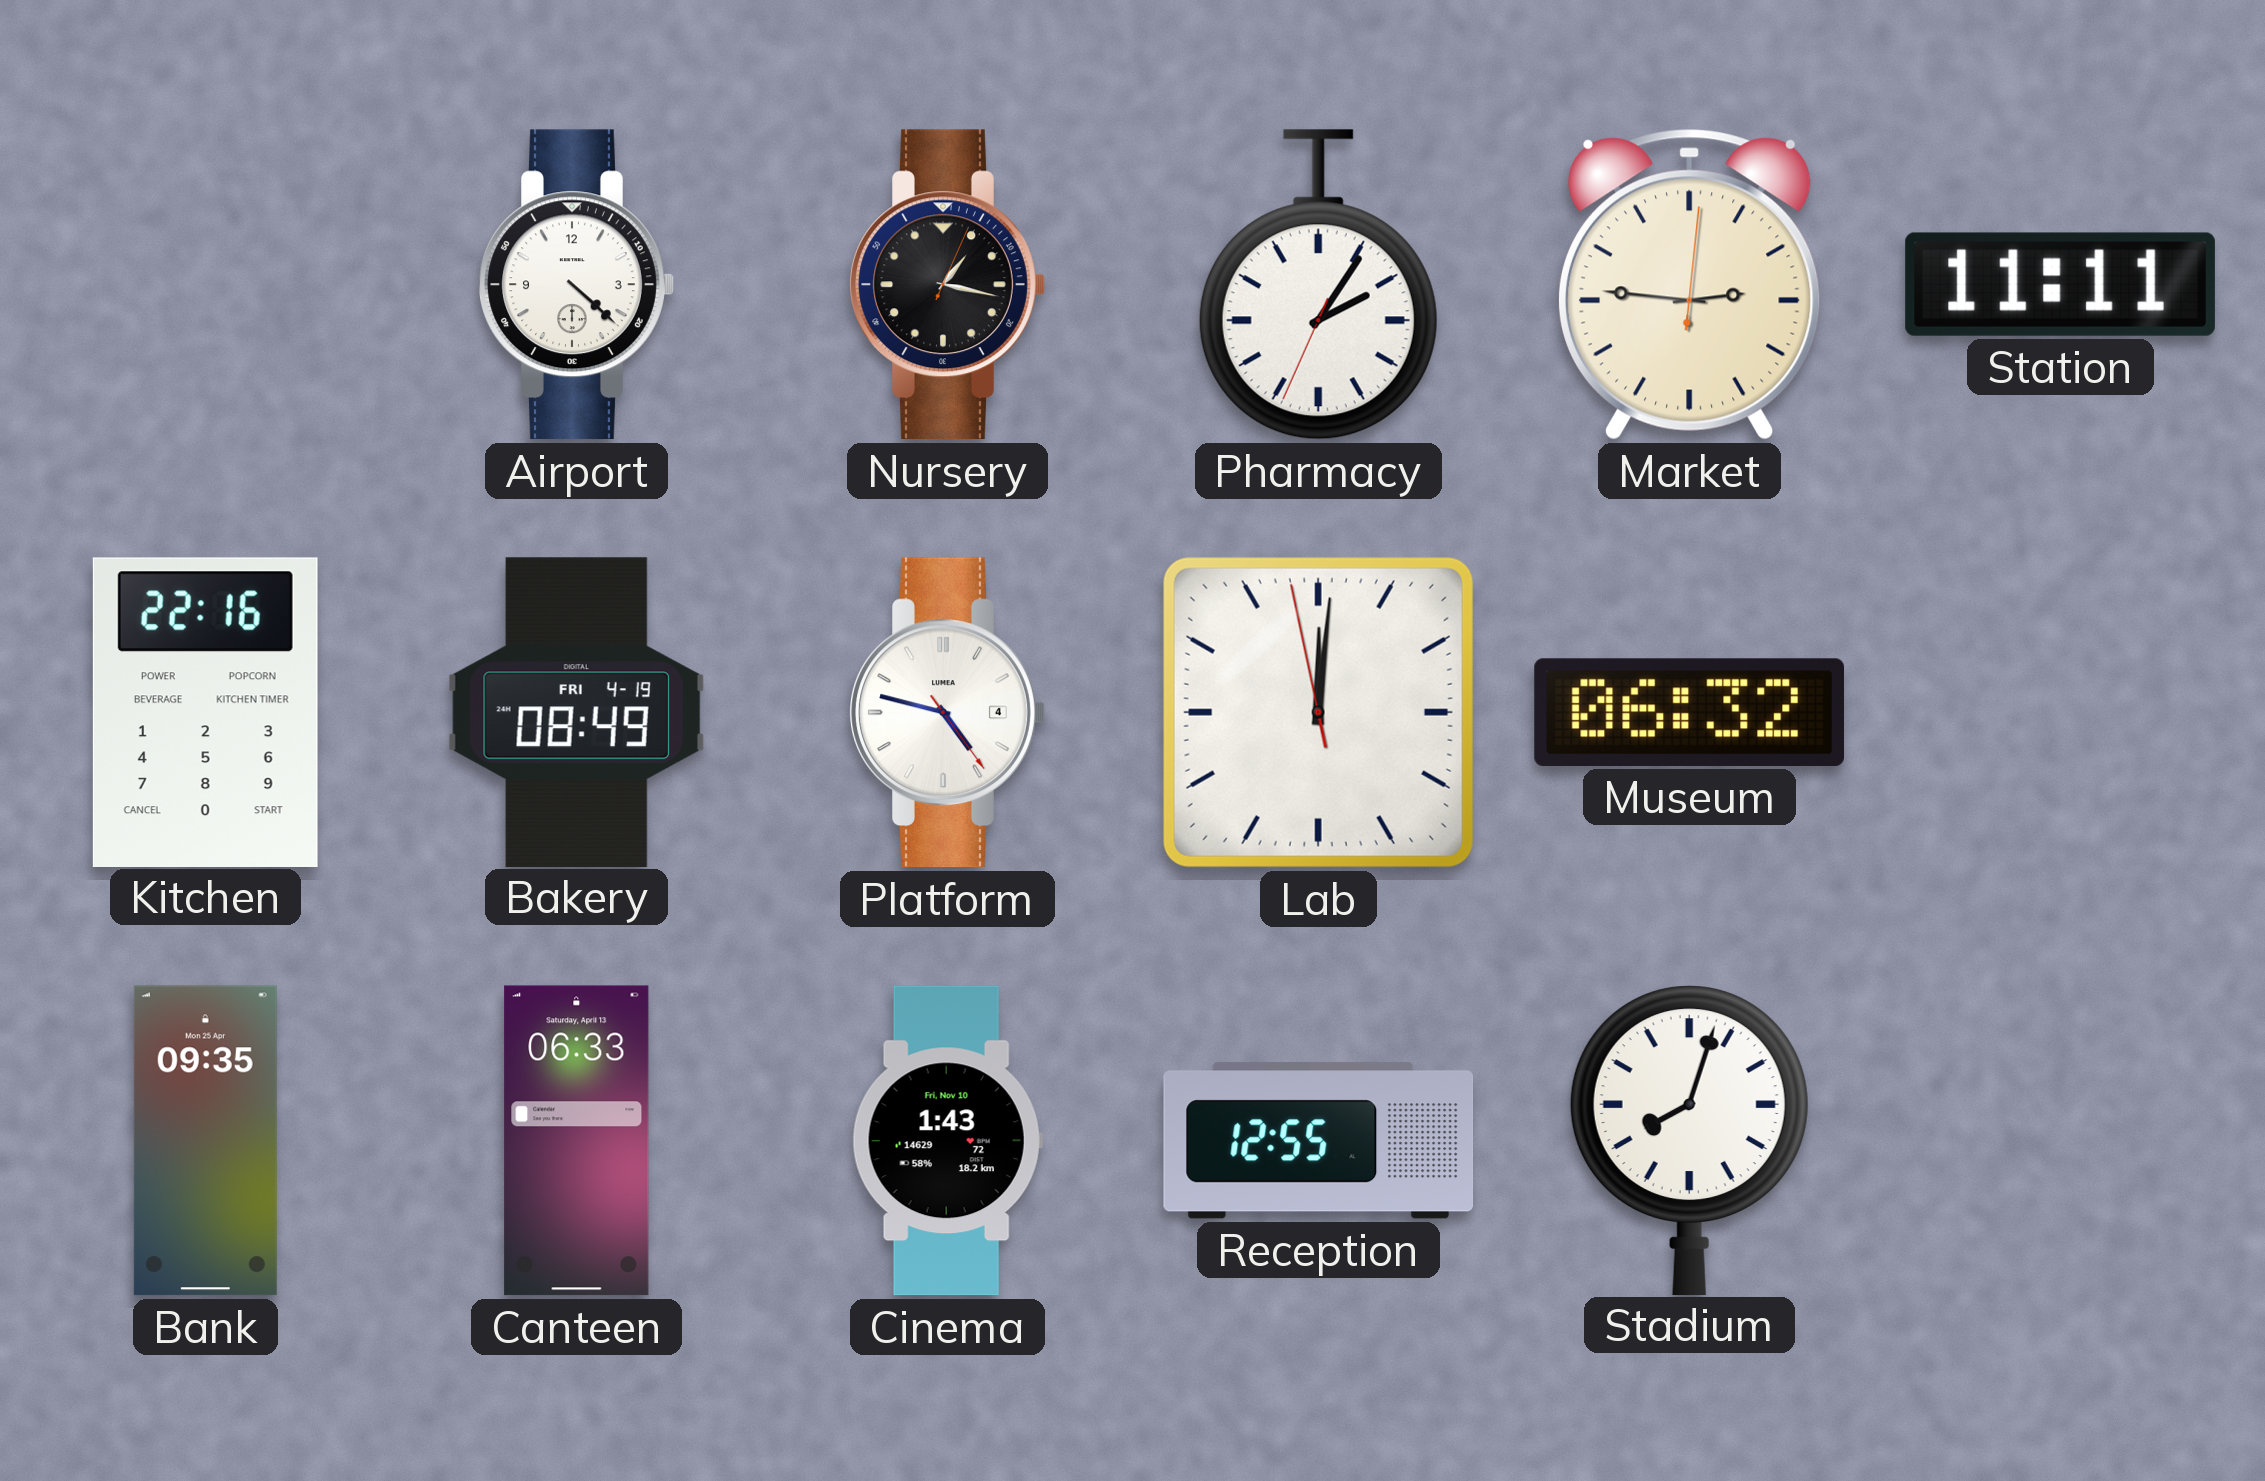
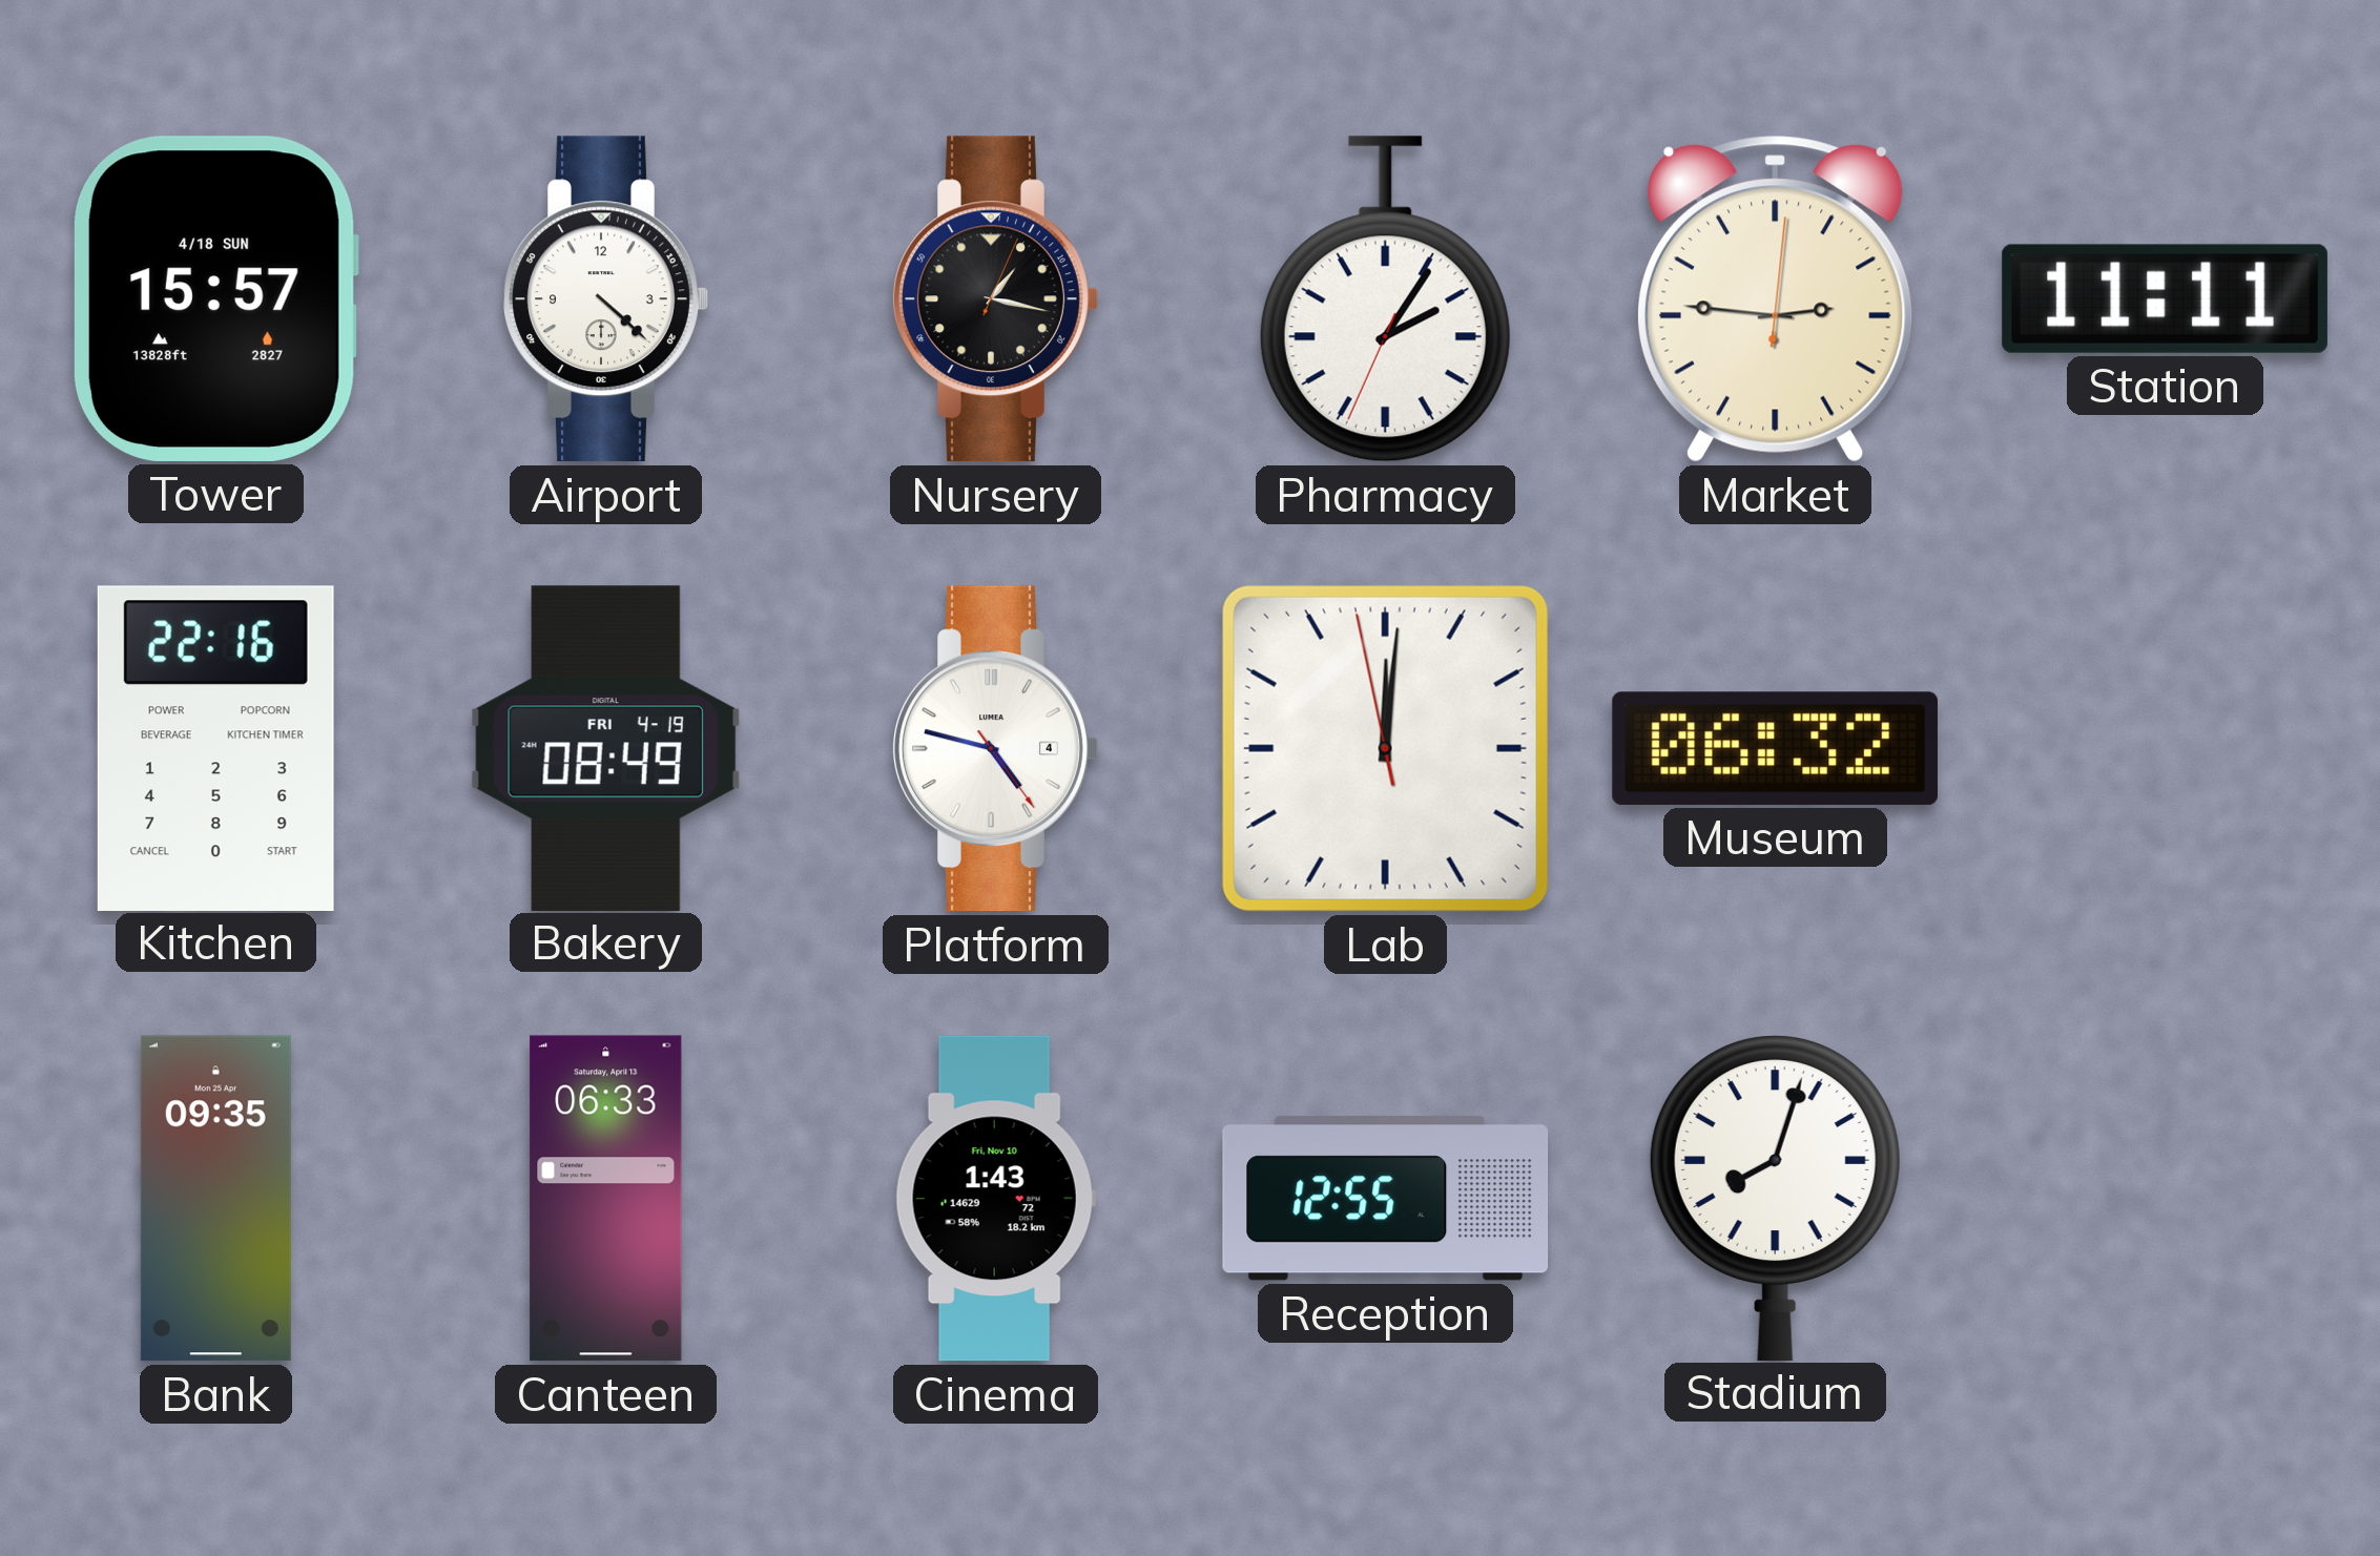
Tower: none -> 15:57 (215, 298)
